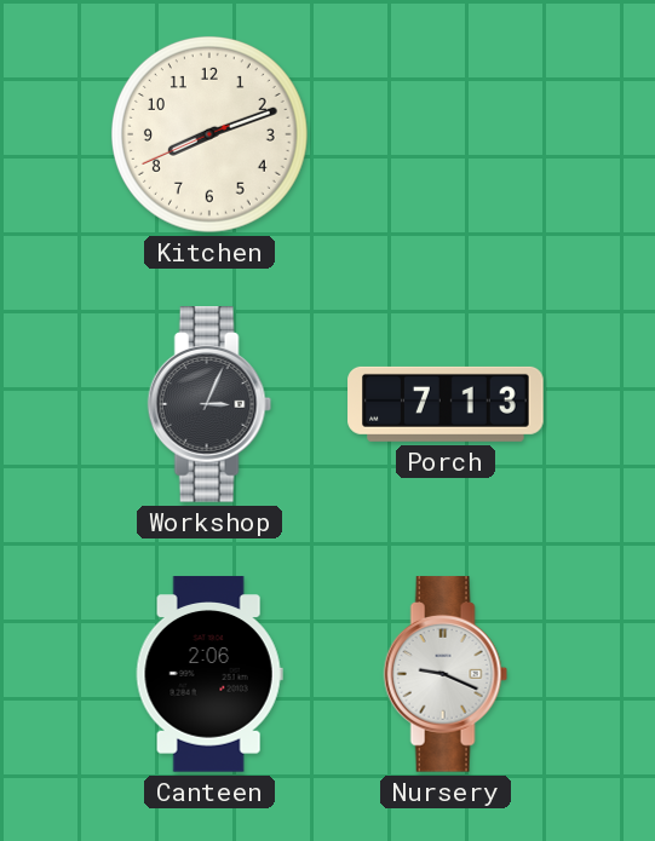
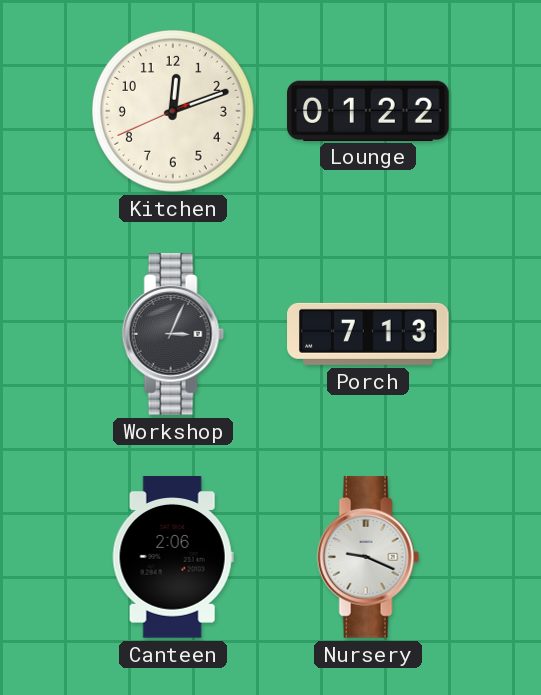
Kitchen: 8:11 -> 12:11 (173, 111)
Lounge: none -> 01:22 (368, 110)
